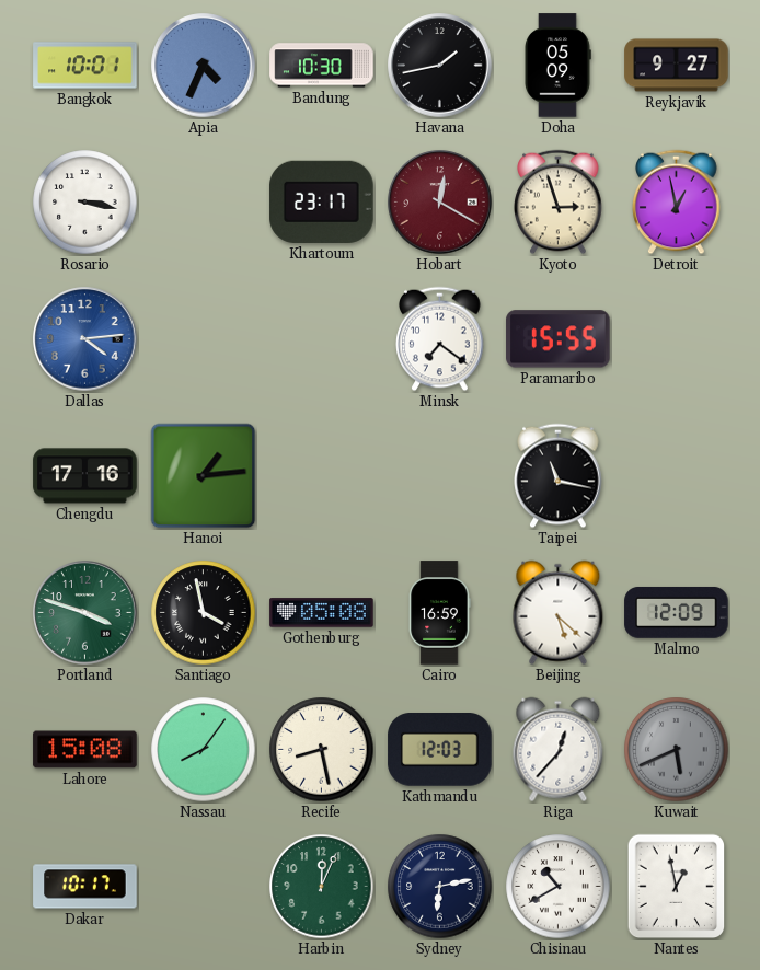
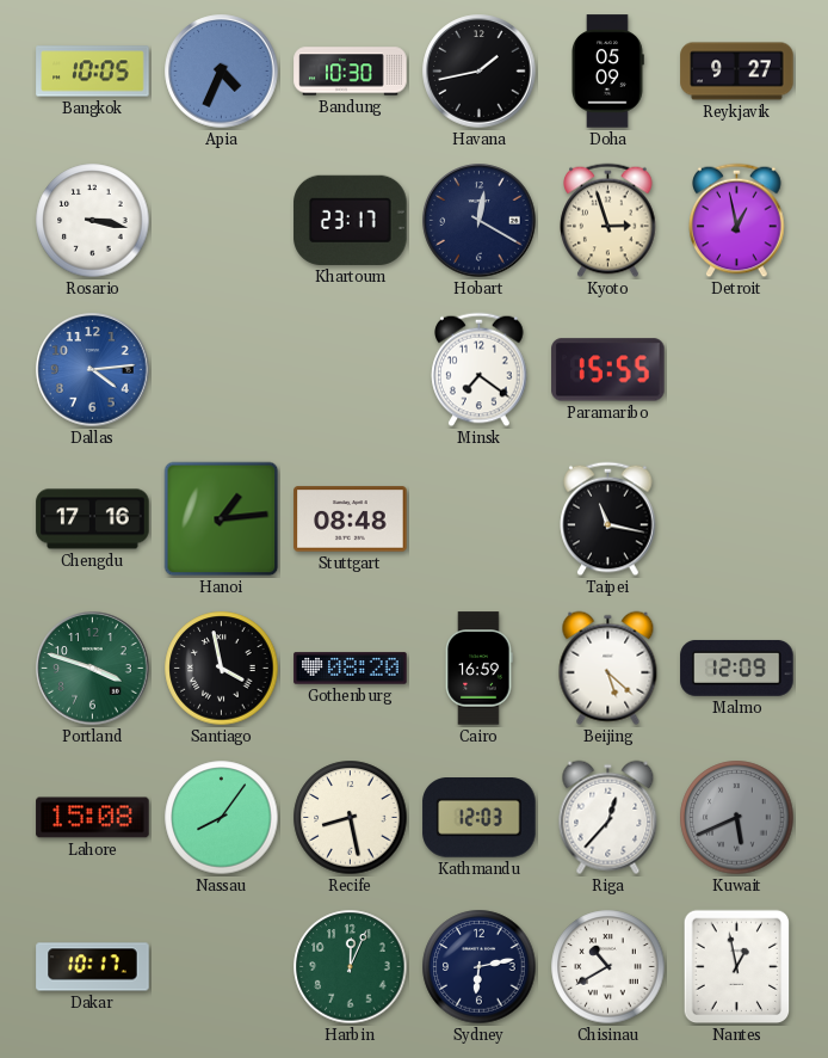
Bangkok: 10:01 -> 10:05 (93, 72)
Hobart dial: burgundy -> navy (480, 221)
Stuttgart: none -> 08:48 (351, 519)
Gothenburg: 05:08 -> 08:20 (351, 669)
